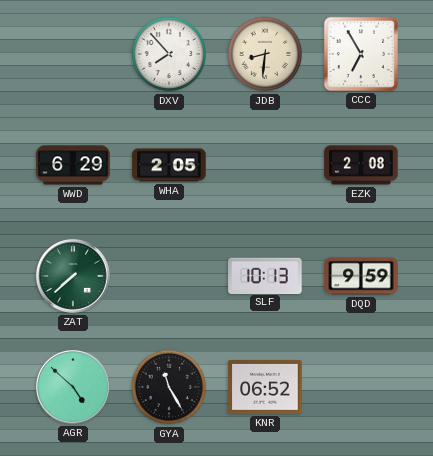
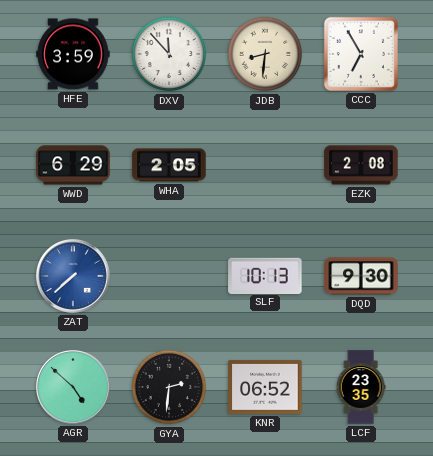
HFE: none -> 3:59 (73, 54)
DXV: 7:53 -> 11:53 (169, 54)
ZAT dial: green -> blue (73, 276)
DQD: 9:59 -> 9:30 (361, 276)
GYA: 11:25 -> 2:31 (169, 387)
LCF: none -> 23:35 (361, 387)
